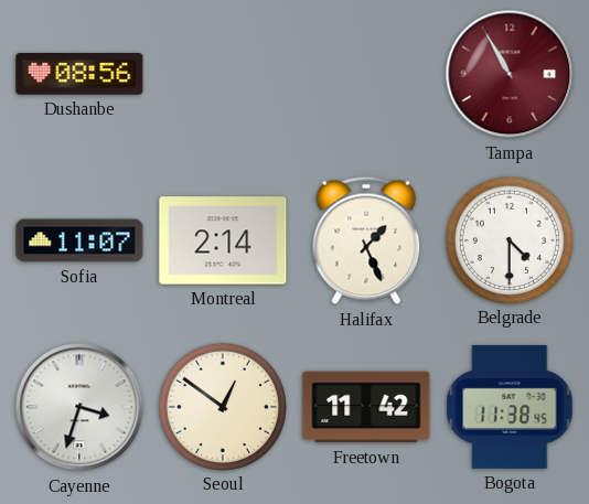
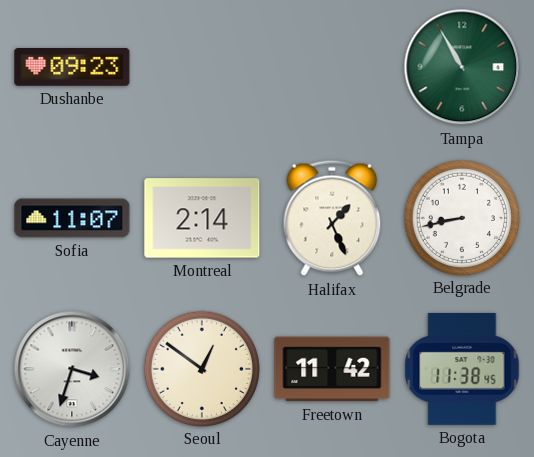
Dushanbe: 08:56 -> 09:23 (72, 68)
Tampa dial: burgundy -> green (462, 67)
Belgrade: 4:30 -> 8:43 (461, 217)
